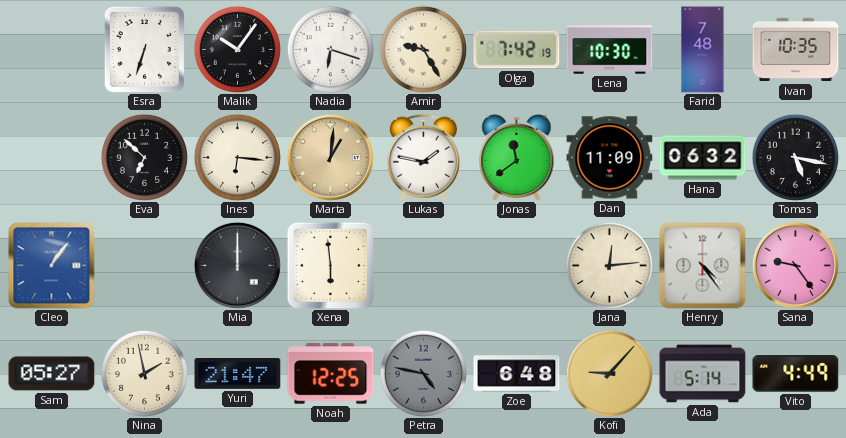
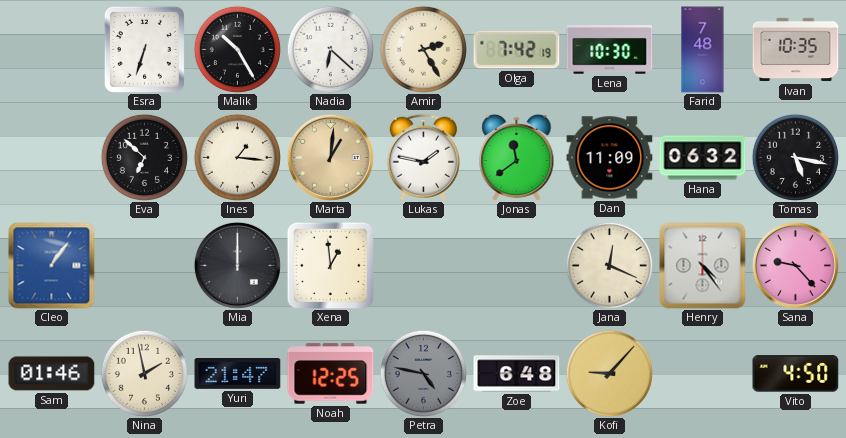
Malik: 10:06 -> 10:25 (237, 49)
Nadia: 6:18 -> 6:22 (330, 49)
Amir: 9:25 -> 2:25 (423, 49)
Ines: 6:16 -> 1:16 (237, 157)
Xena: 5:59 -> 12:59 (330, 265)
Jana: 12:14 -> 12:19 (609, 265)
Sana: 9:24 -> 9:23 (795, 265)
Sam: 05:27 -> 01:46 (52, 374)
Ada: 5:14 -> none (703, 374)
Vito: 4:49 -> 4:50 (796, 374)
